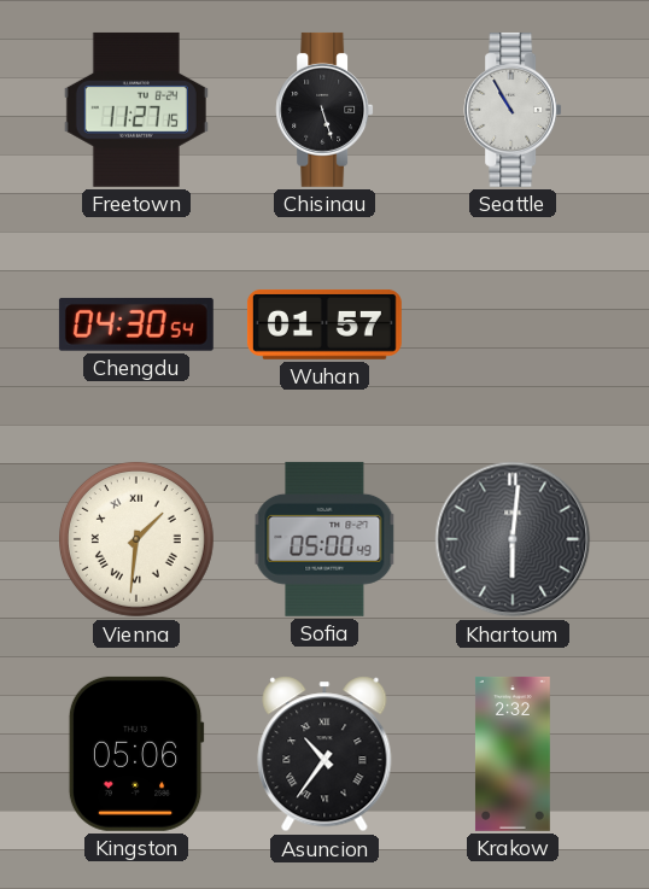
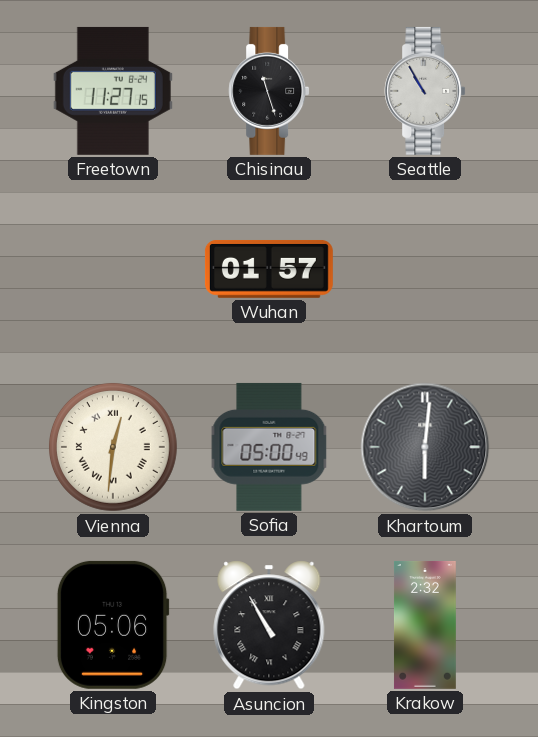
Chisinau: 5:27 -> 11:27 (269, 91)
Chengdu: 04:30 -> none (136, 324)
Vienna: 1:31 -> 12:31 (113, 447)
Asuncion: 10:36 -> 10:55 (269, 625)
